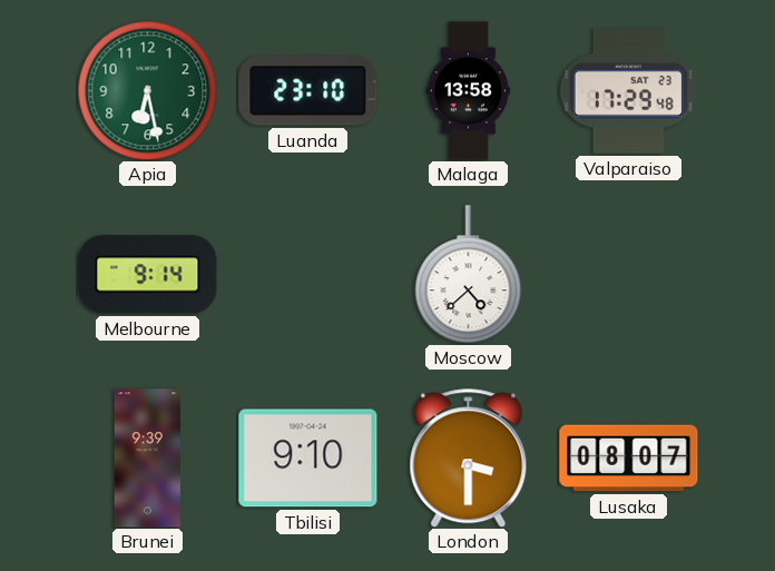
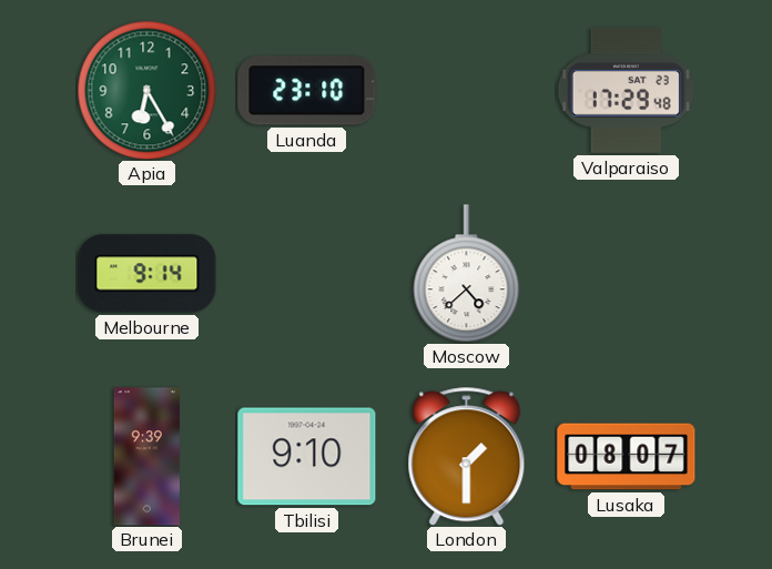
Apia: 6:28 -> 6:25 (146, 90)
Malaga: 13:58 -> none (468, 91)
London: 3:30 -> 1:30 (467, 457)
